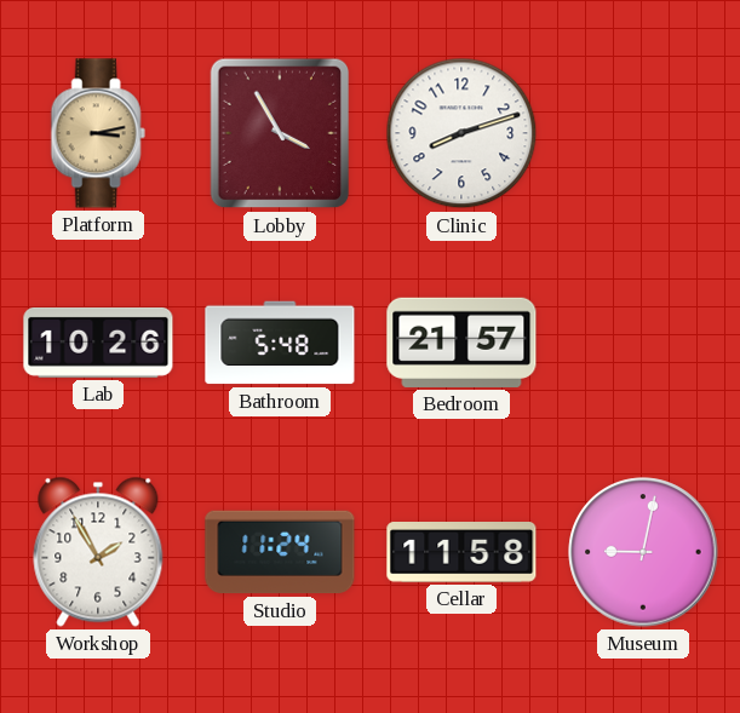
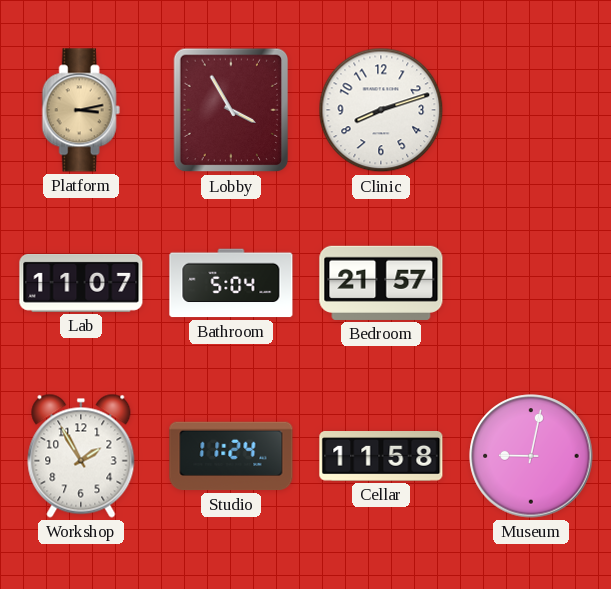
Lab: 10:26 -> 11:07 (81, 283)
Bathroom: 5:48 -> 5:04 (231, 283)
